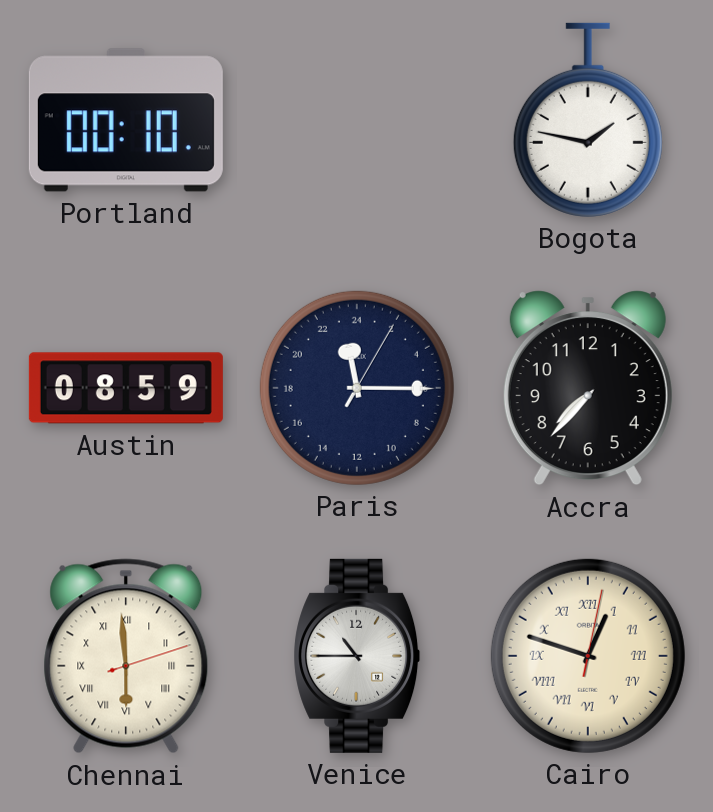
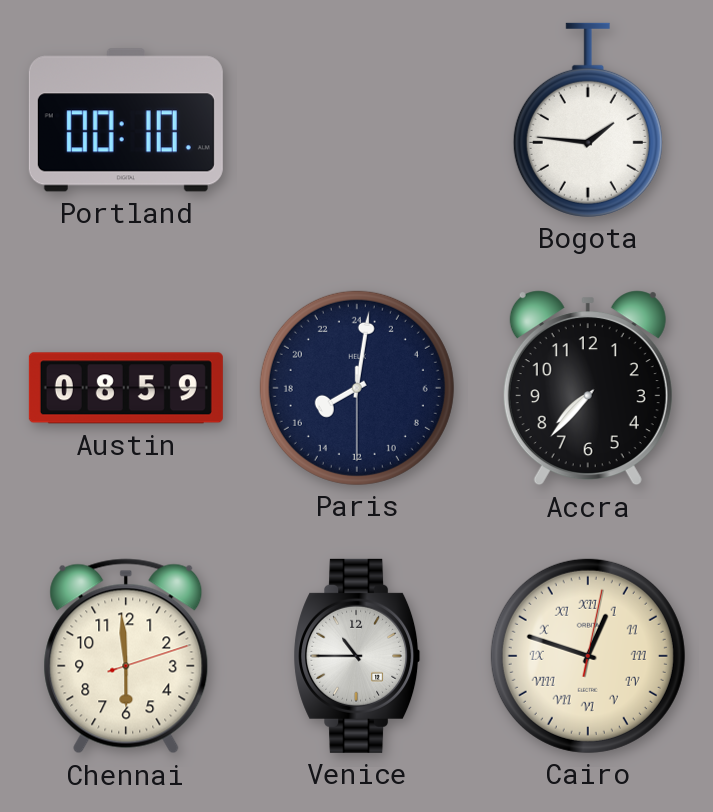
Bogota: 1:47 -> 1:46 (588, 120)
Paris: 23:15 -> 16:01 (357, 388)
Chennai numerals: Roman -> Arabic (126, 656)
